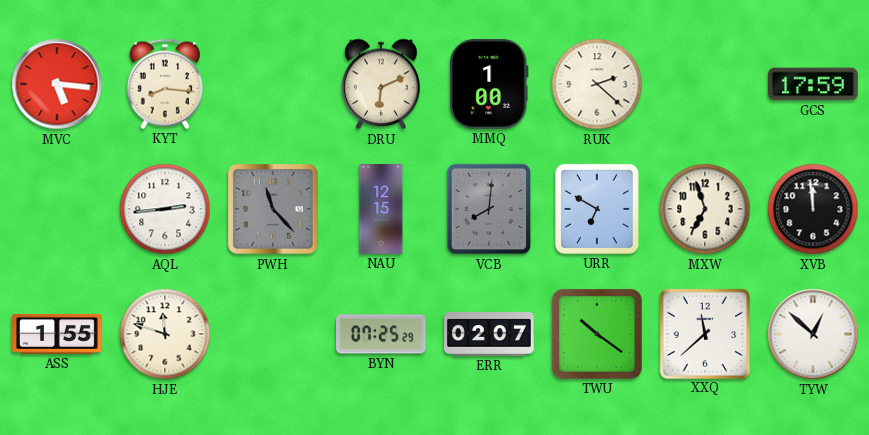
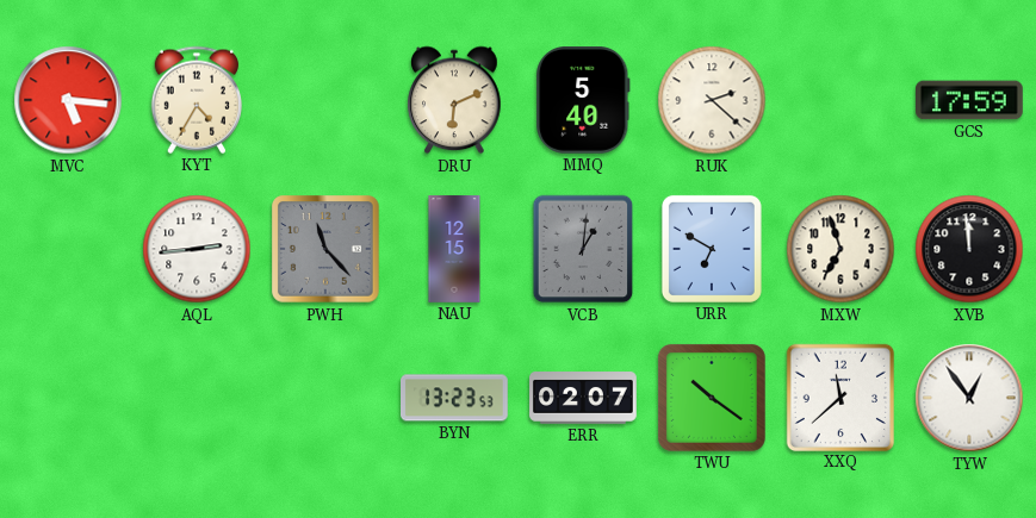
KYT: 8:16 -> 4:35 (196, 100)
MMQ: 1:00 -> 5:40 (583, 101)
VCB: 8:01 -> 1:01 (583, 249)
ASS: 1:55 -> none (57, 335)
HJE: 11:48 -> none (165, 334)
BYN: 07:25 -> 13:23 (455, 398)
TYW: 12:52 -> 12:54 (969, 398)
